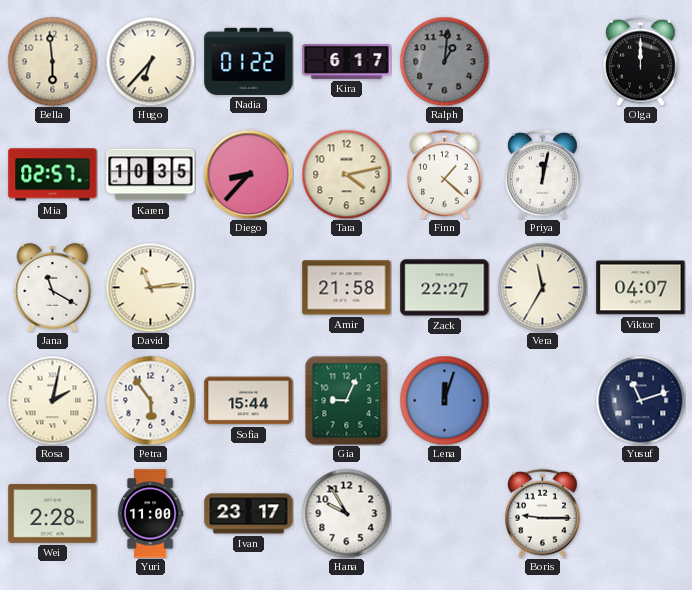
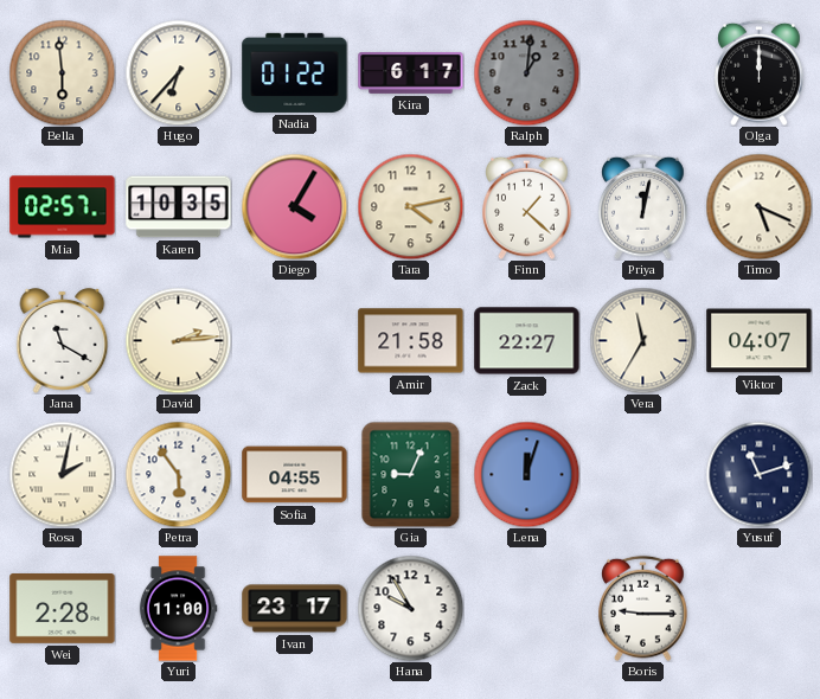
Diego: 8:37 -> 4:05 (294, 206)
Timo: none -> 5:19 (758, 206)
David: 11:14 -> 2:14 (178, 340)
Sofia: 15:44 -> 04:55 (295, 475)
